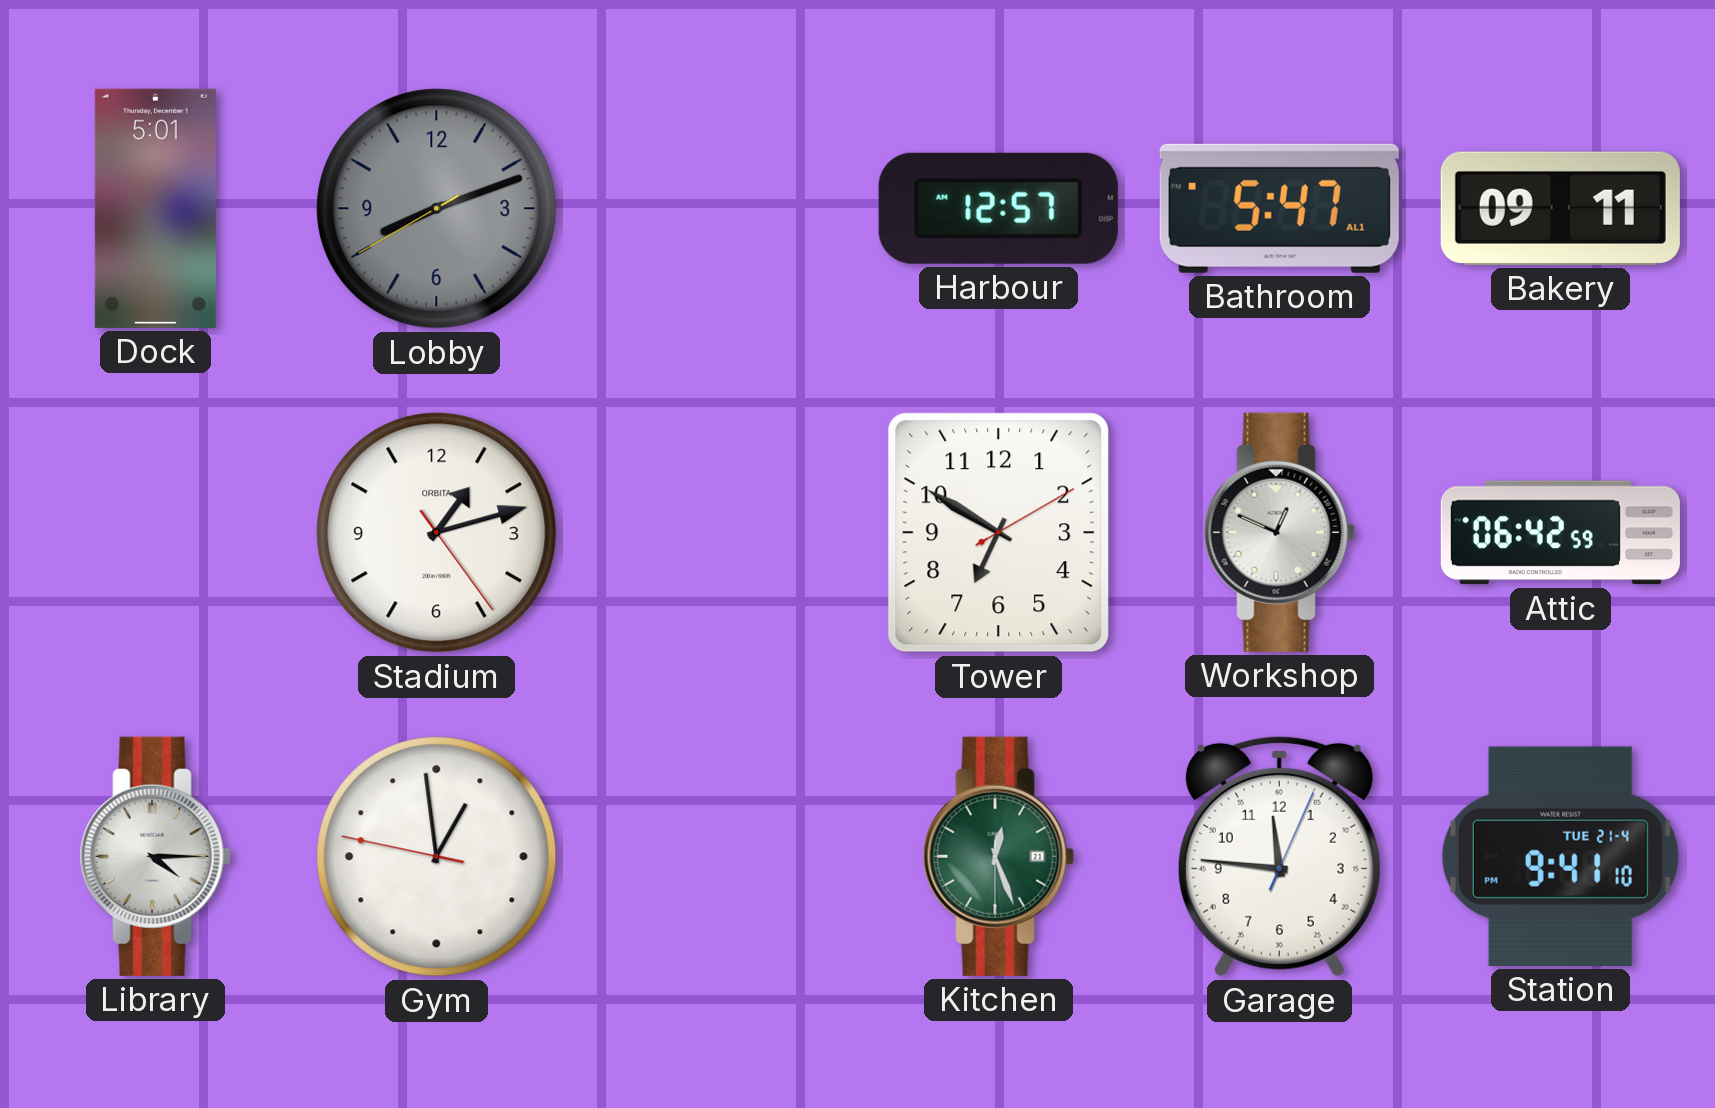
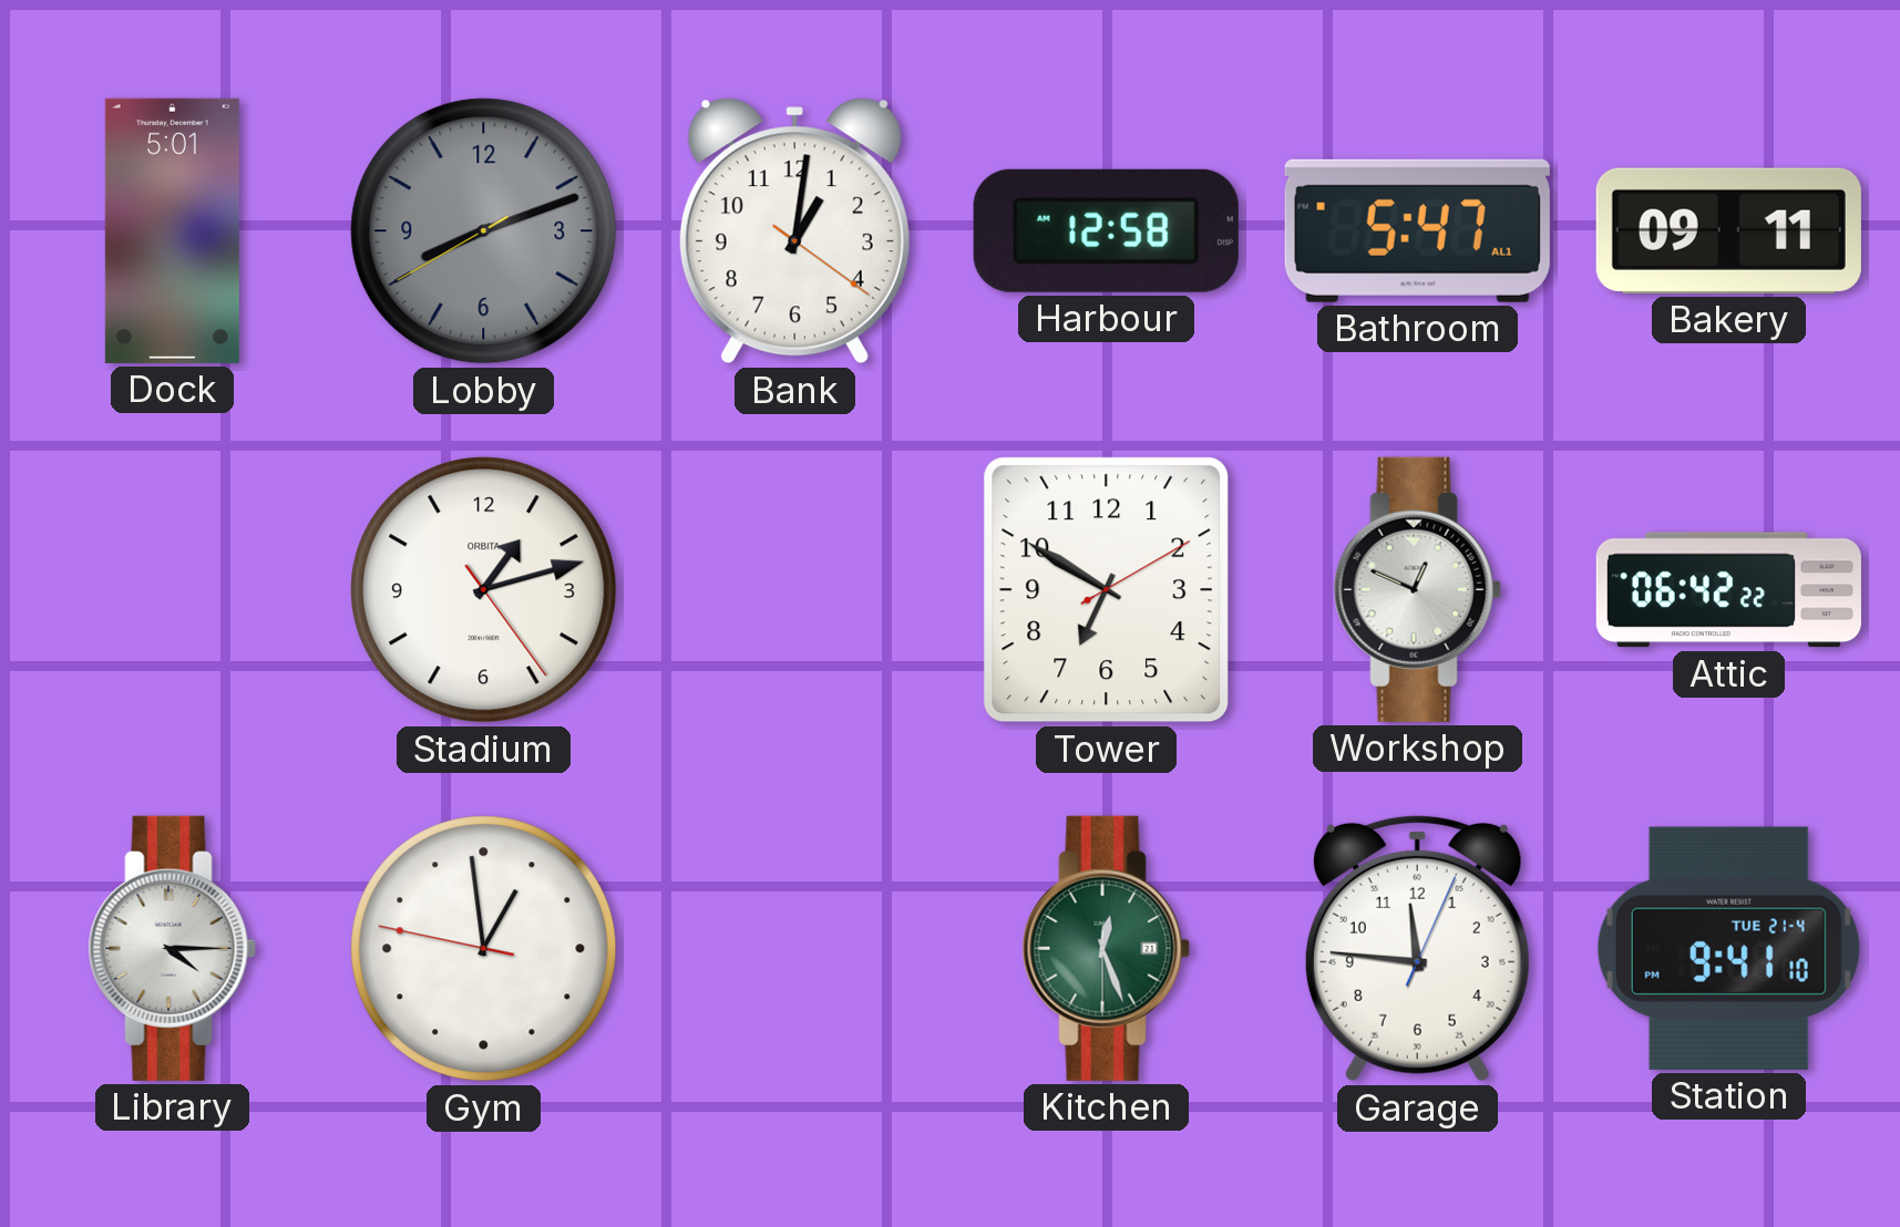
Bank: none -> 1:01 (794, 231)
Harbour: 12:57 -> 12:58 (1106, 230)
Attic: 06:42:59 -> 06:42:22 (1728, 590)
